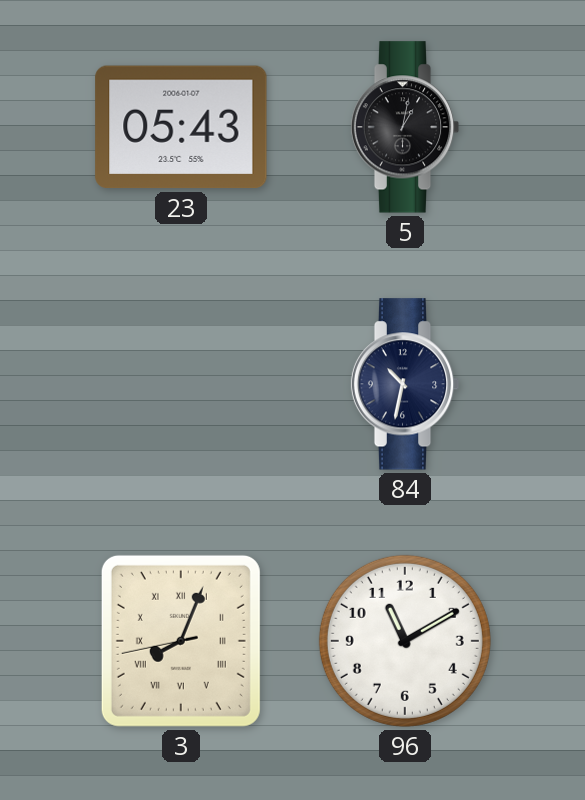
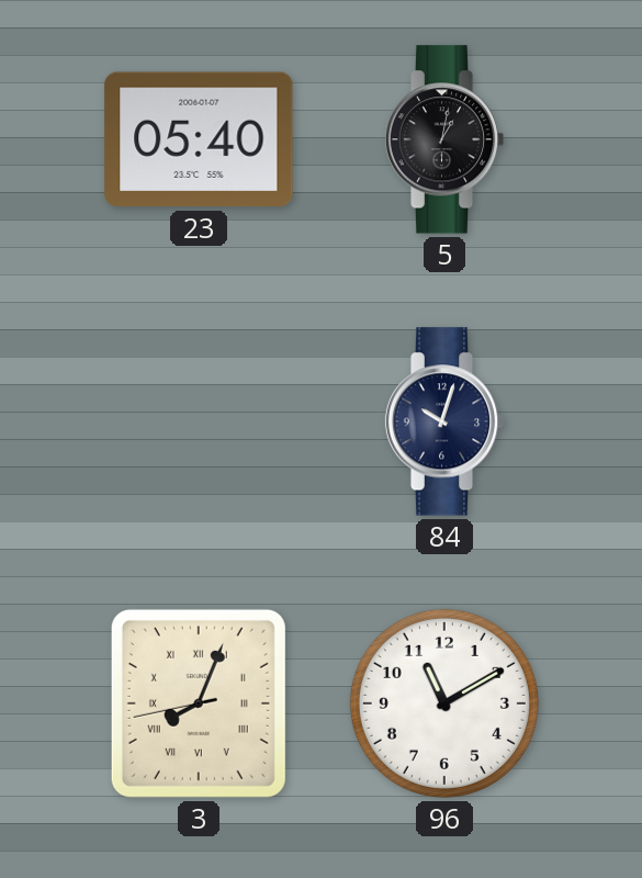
23: 05:43 -> 05:40 (199, 139)
84: 10:32 -> 10:03 (444, 421)
